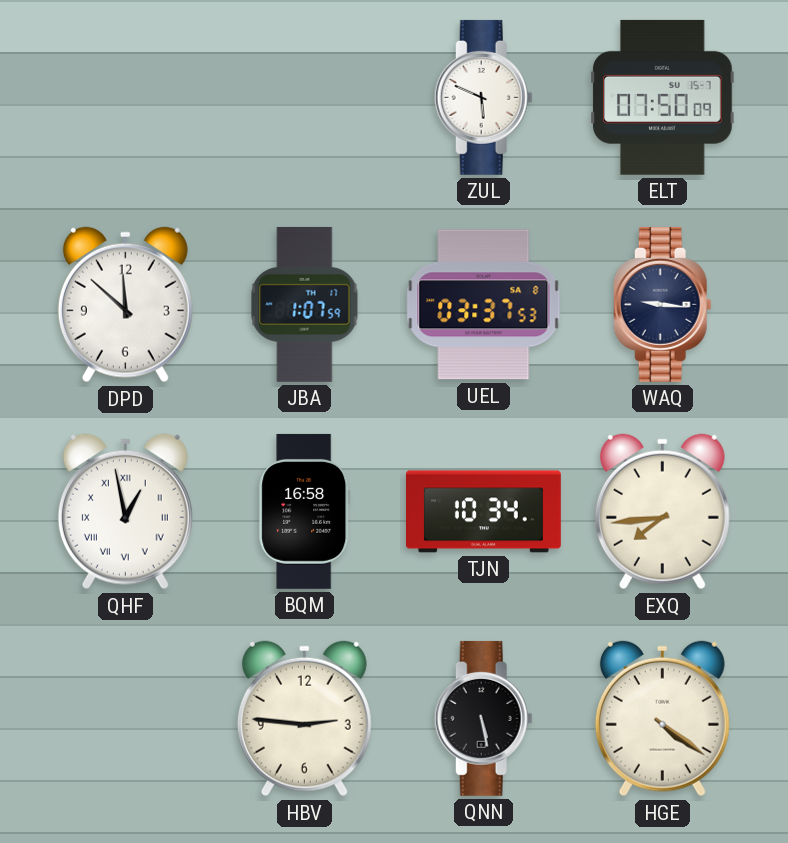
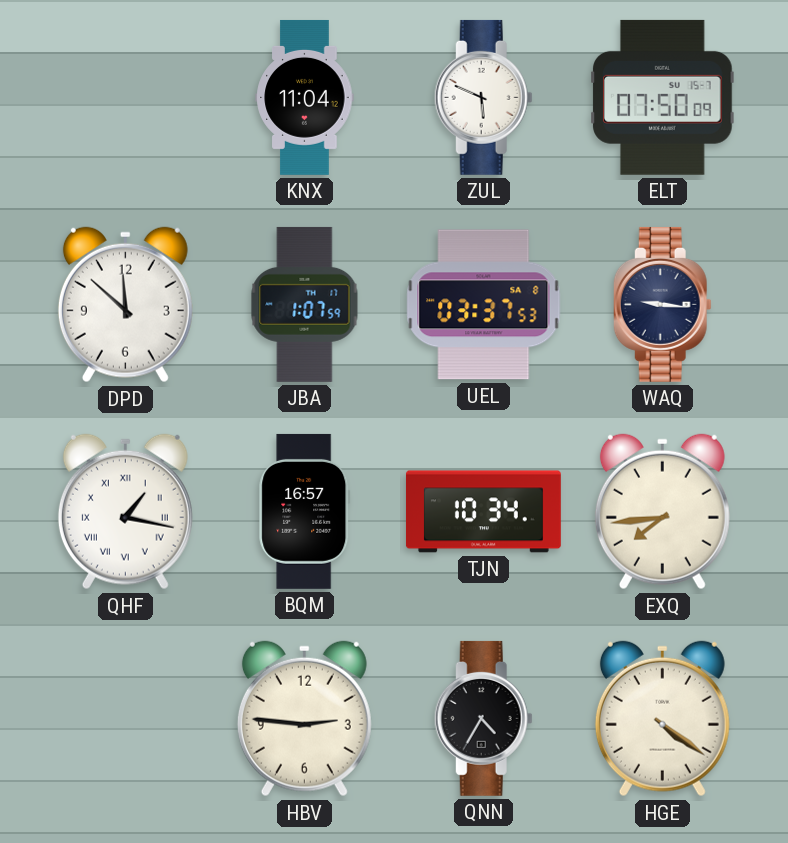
KNX: none -> 11:04 (305, 97)
QHF: 12:58 -> 1:17 (125, 512)
BQM: 16:58 -> 16:57 (305, 511)
QNN: 5:28 -> 4:35 (483, 718)
